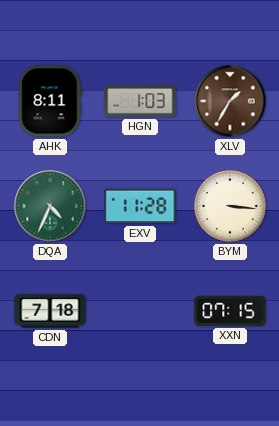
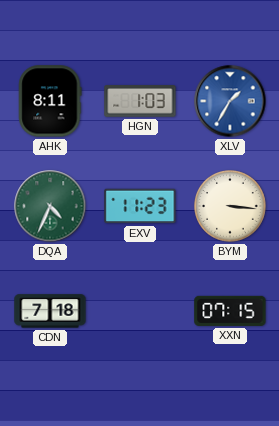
XLV dial: brown -> blue (230, 101)
EXV: 11:28 -> 11:23 (140, 206)
